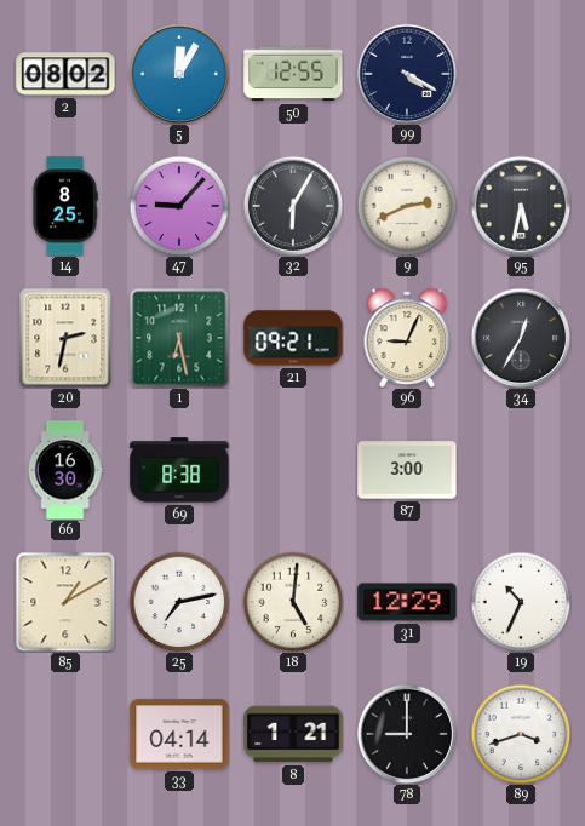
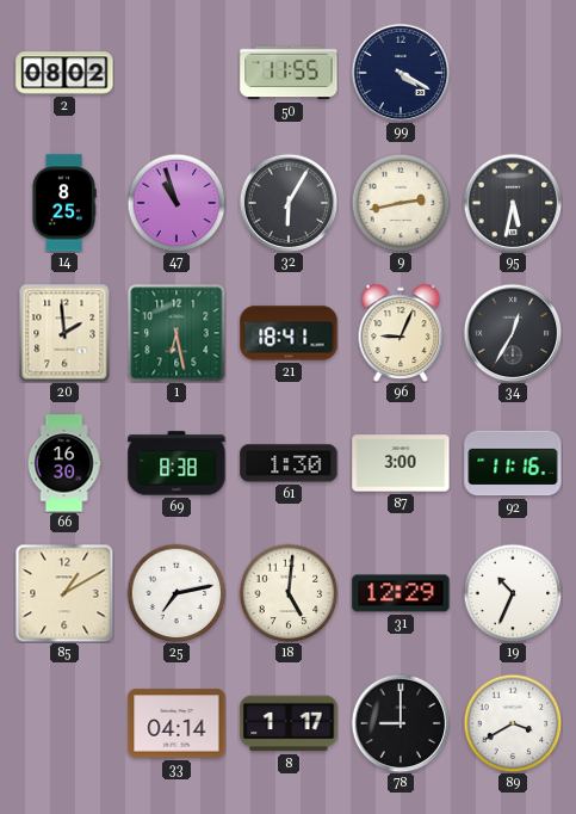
5: 12:05 -> none (179, 74)
50: 12:55 -> 11:55 (289, 73)
47: 9:07 -> 10:57 (176, 203)
9: 2:41 -> 2:43 (401, 203)
20: 2:32 -> 1:59 (64, 333)
21: 09:21 -> 18:41 (289, 333)
61: none -> 1:30 (289, 463)
92: none -> 11:16 (513, 463)
8: 1:21 -> 1:17 (289, 723)
89: 3:42 -> 3:40 (513, 723)
